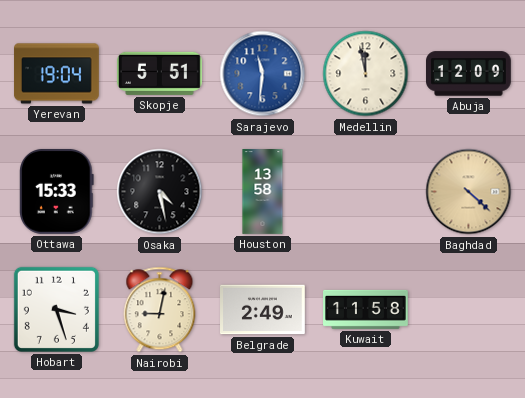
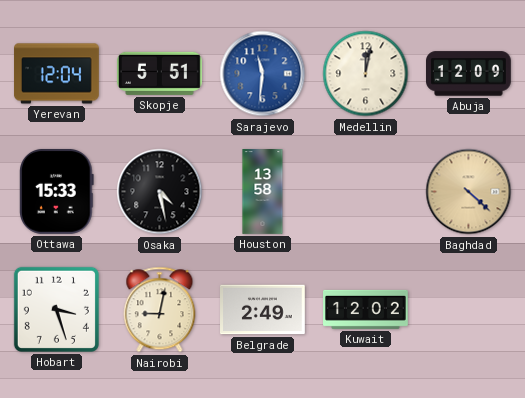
Yerevan: 19:04 -> 12:04 (57, 74)
Medellin: 11:58 -> 12:02 (366, 74)
Kuwait: 11:58 -> 12:02 (366, 309)
